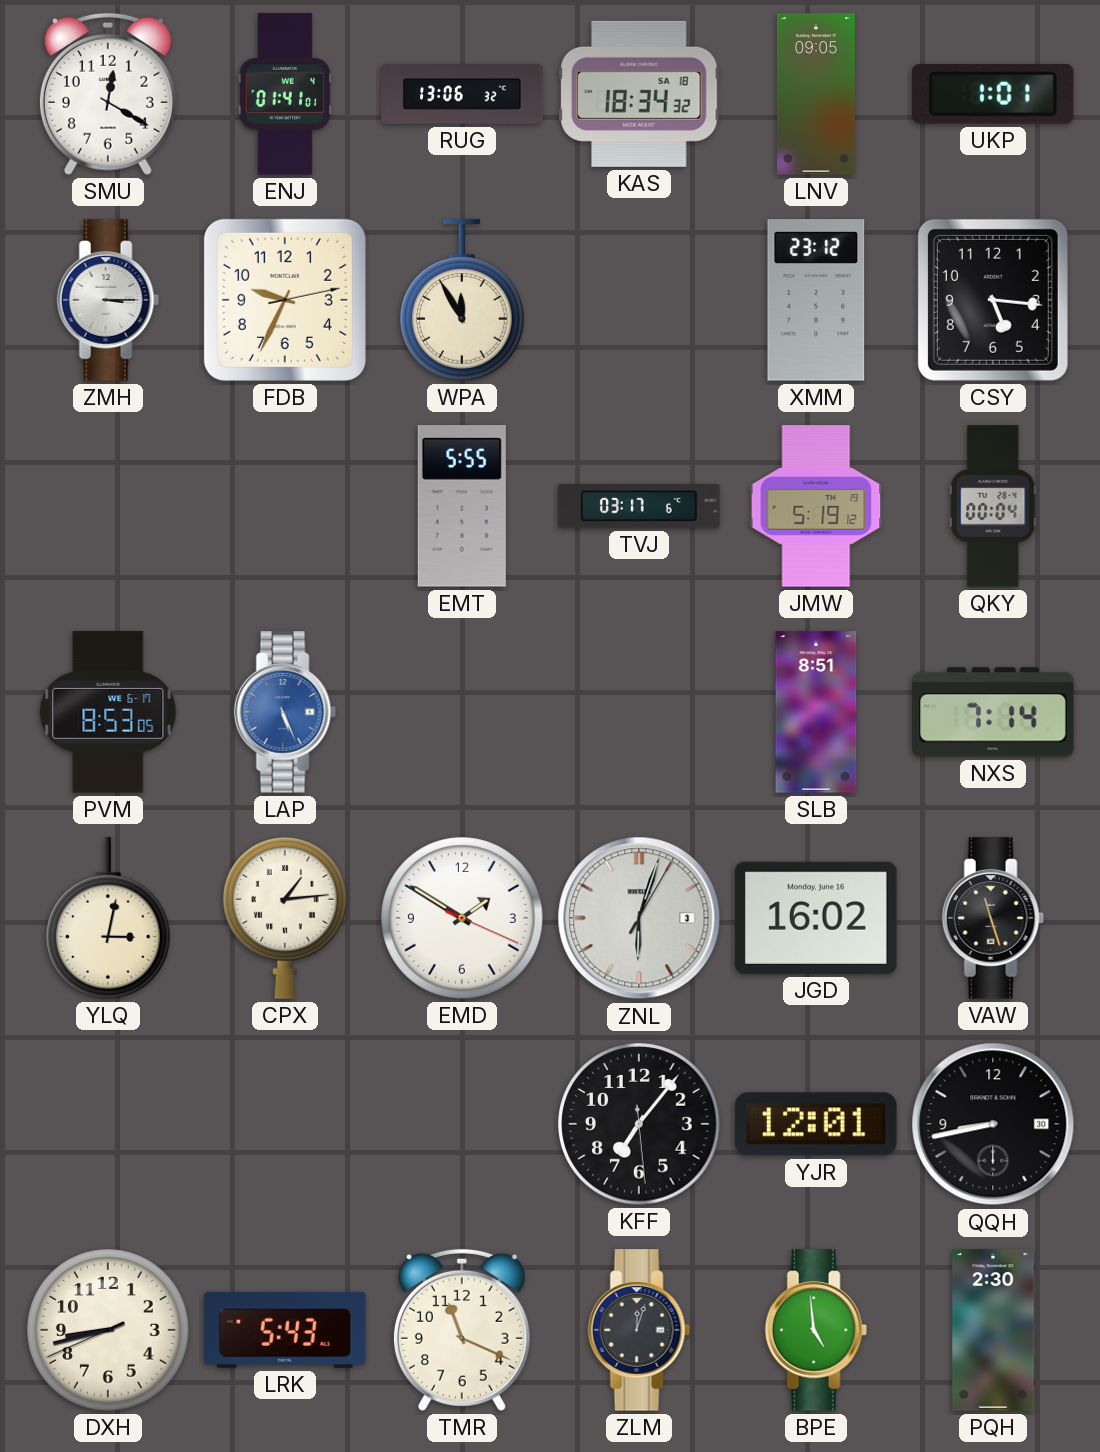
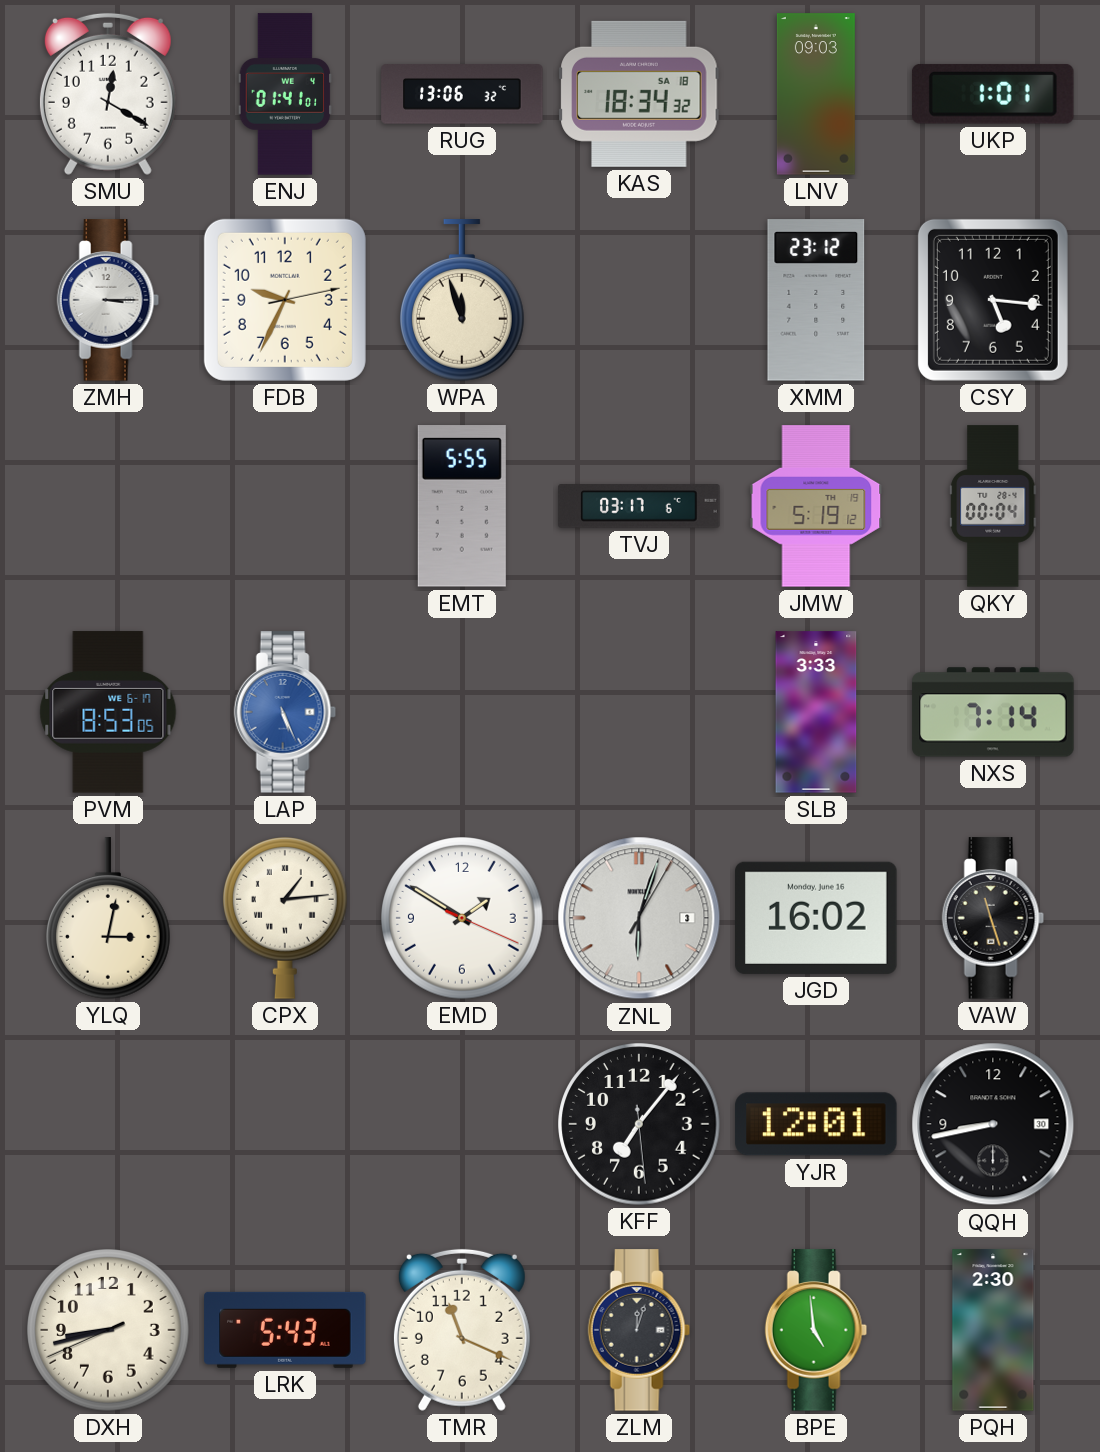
LNV: 09:05 -> 09:03 (816, 94)
WPA: 11:55 -> 11:57 (463, 300)
SLB: 8:51 -> 3:33 (816, 712)
